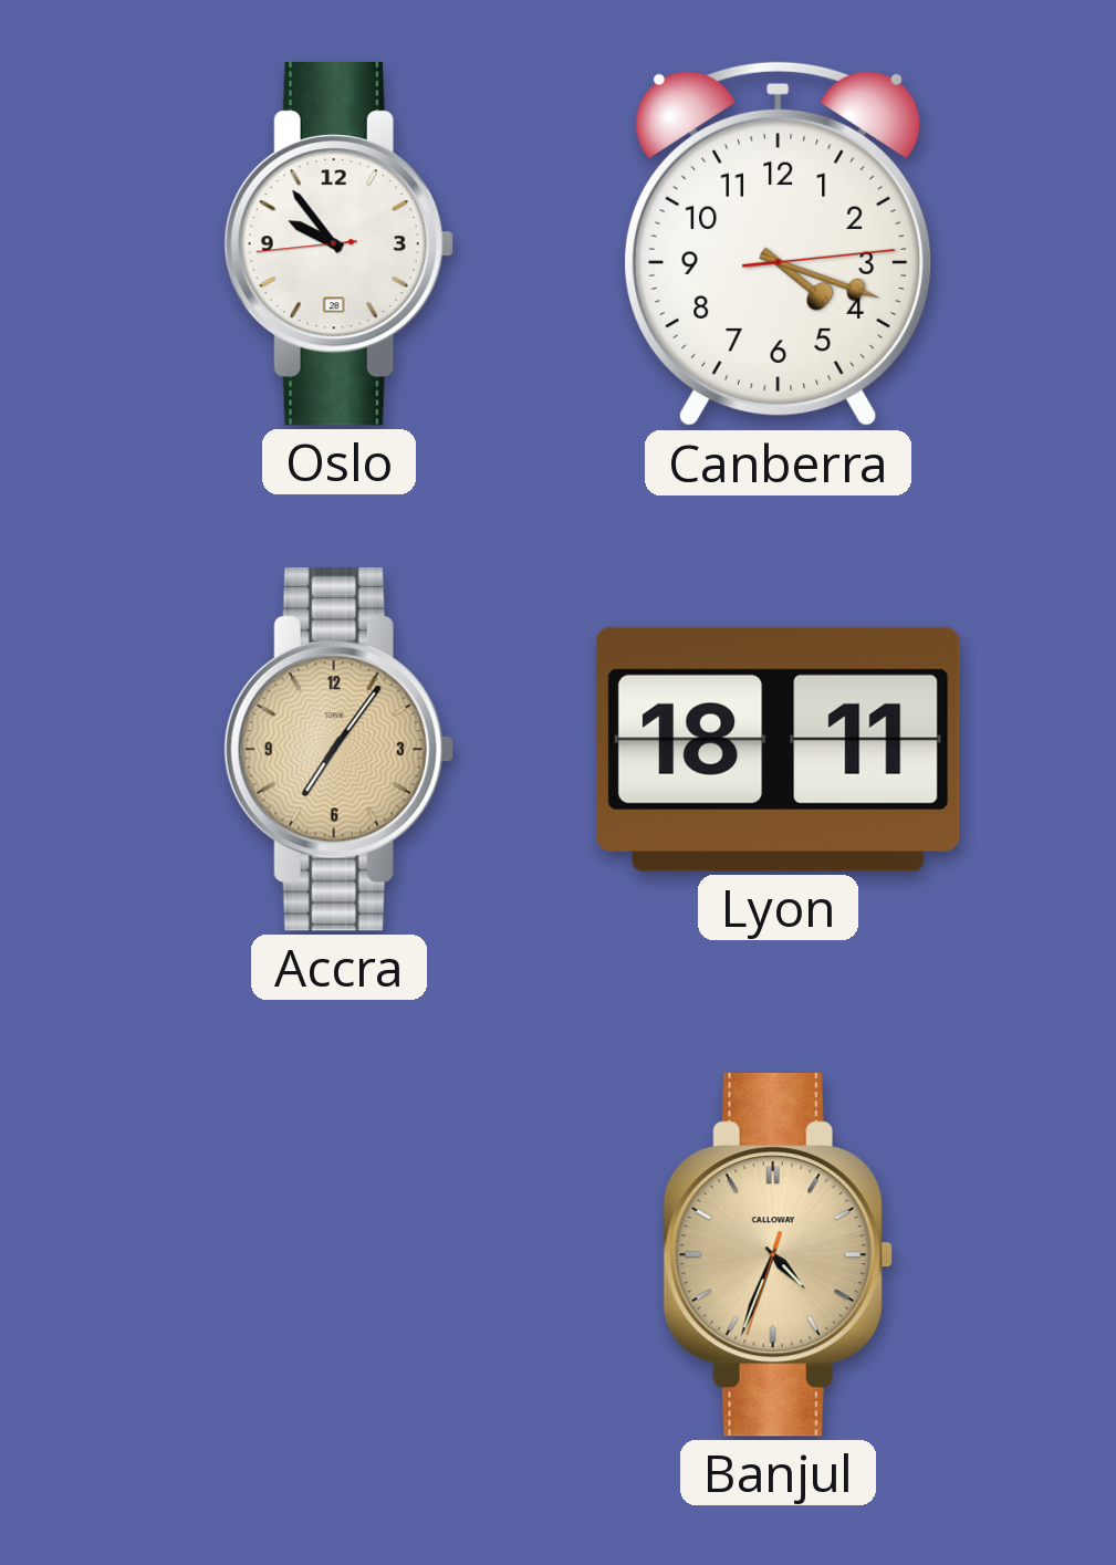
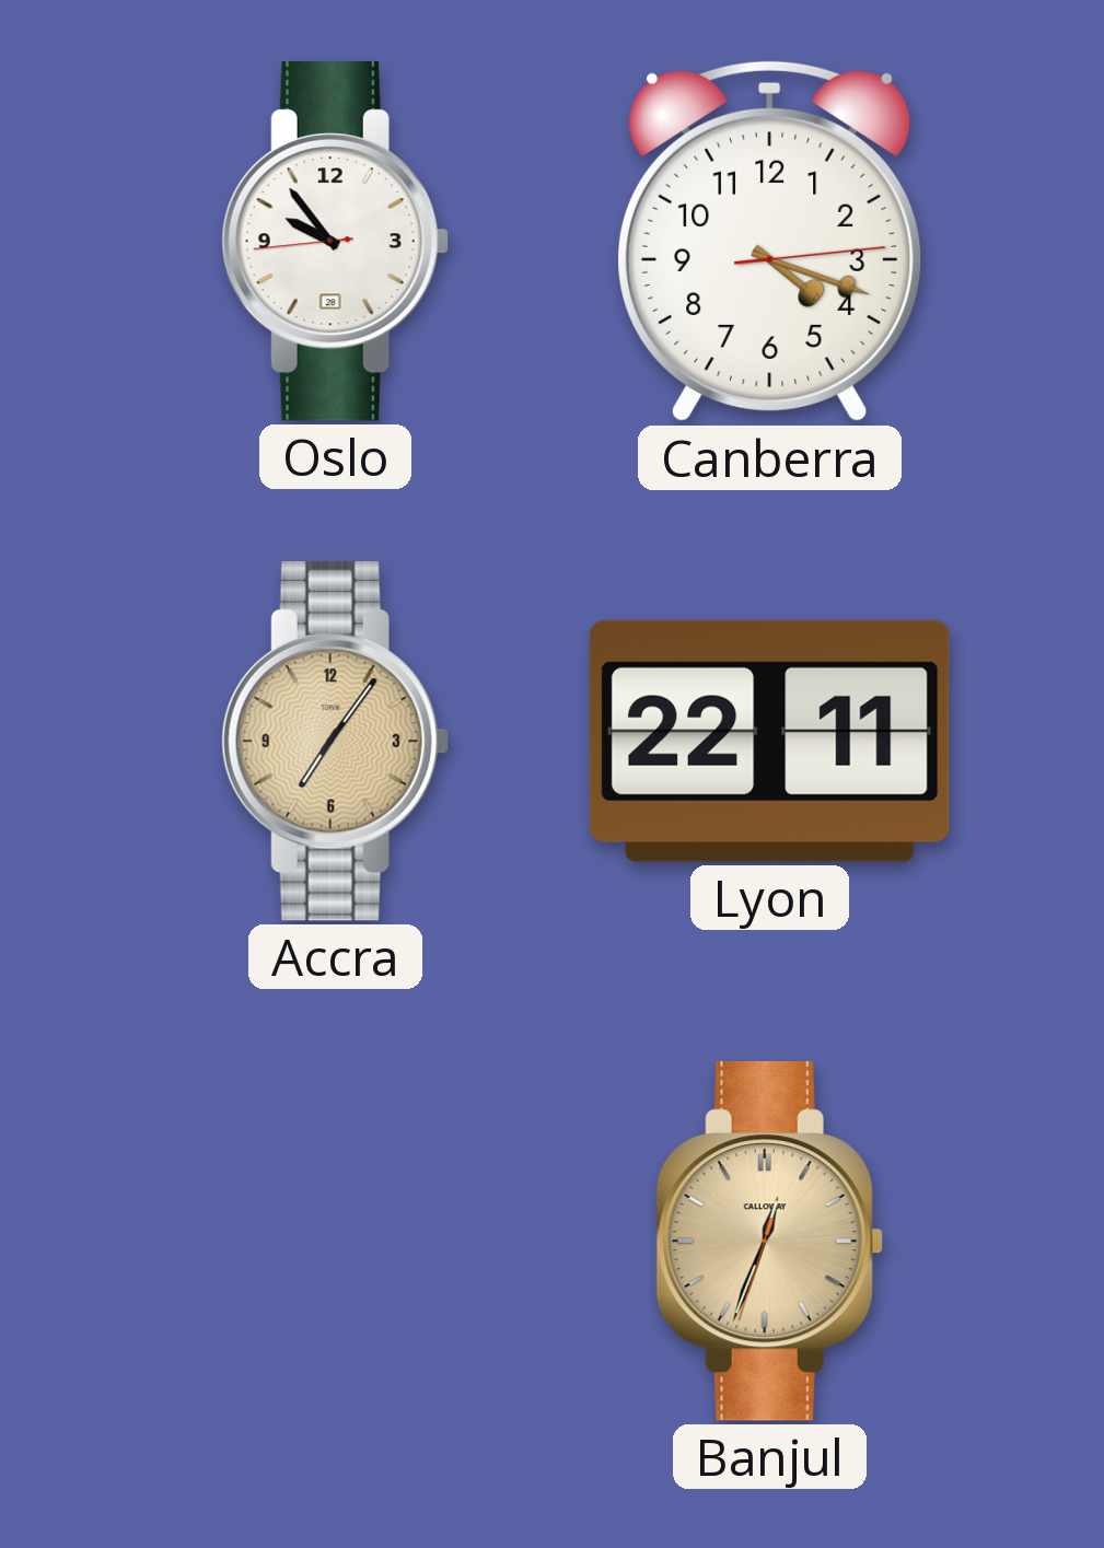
Lyon: 18:11 -> 22:11 (769, 741)
Banjul: 4:33 -> 12:33 (769, 1241)
